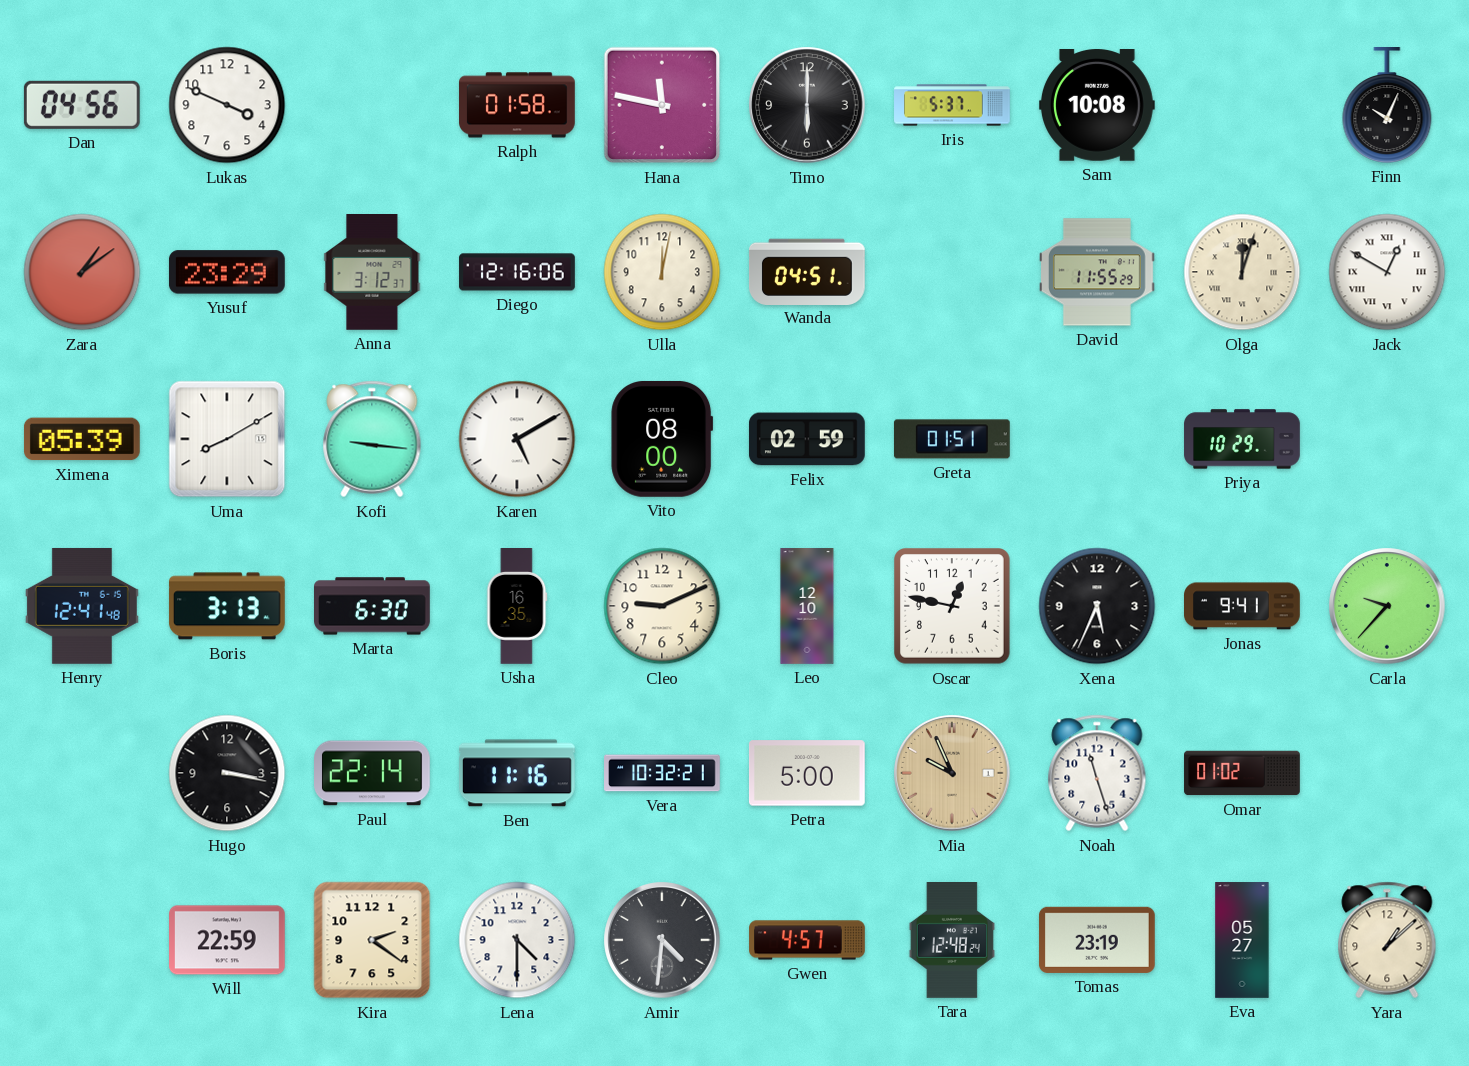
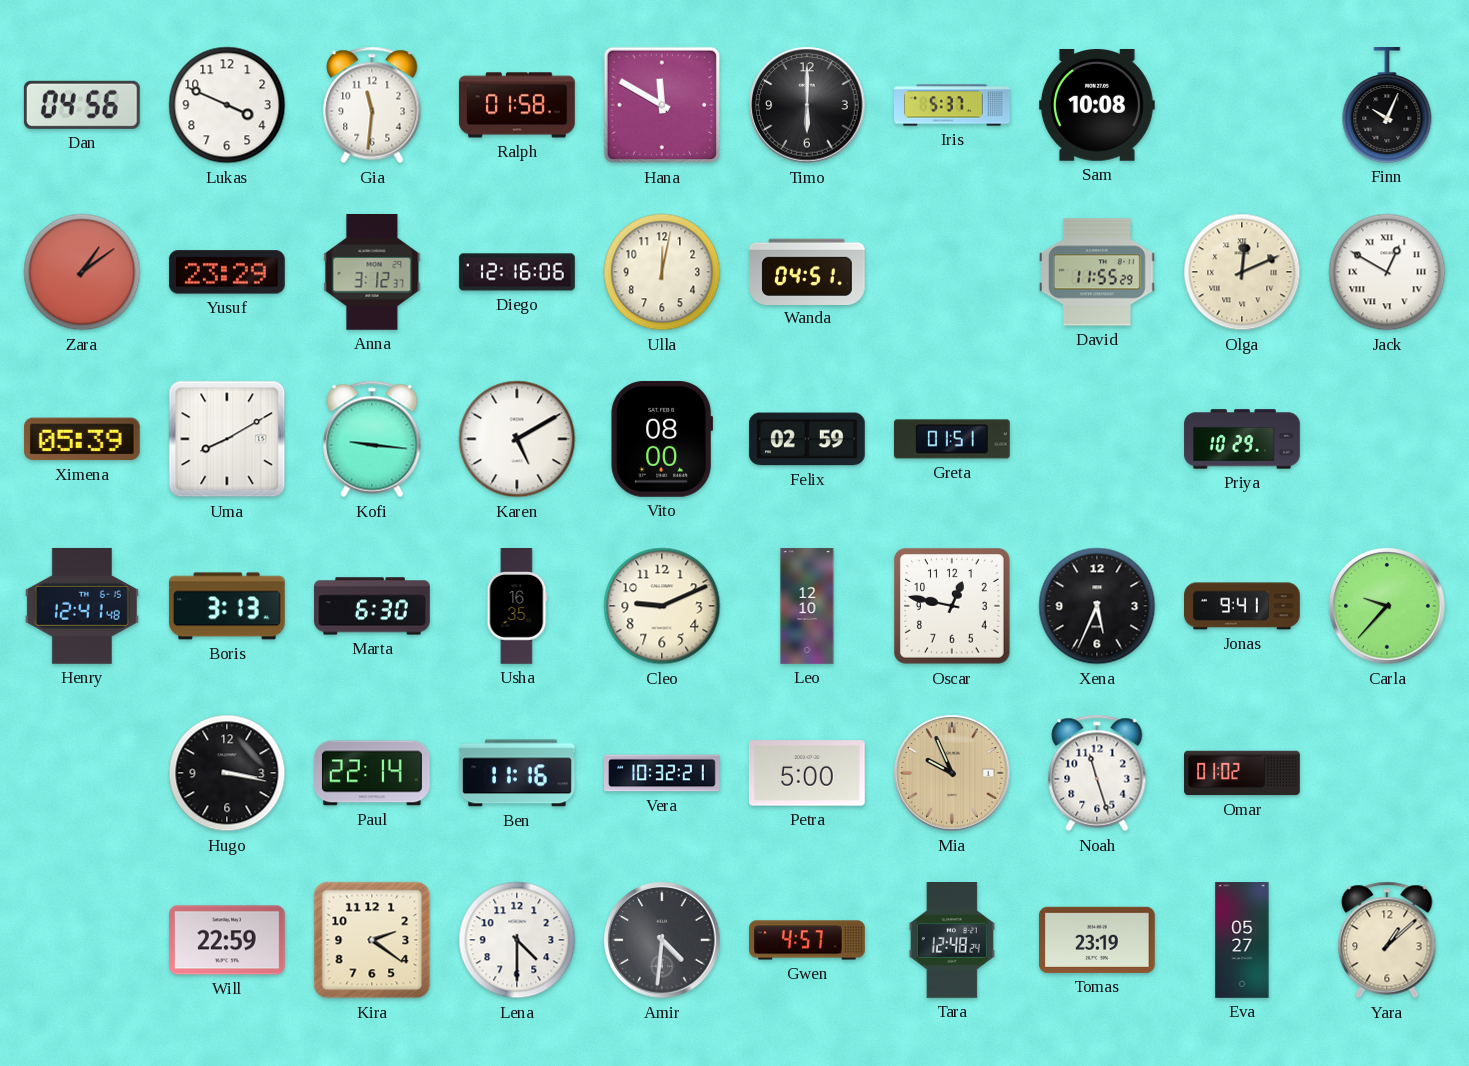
Gia: none -> 11:31 (372, 105)
Hana: 11:47 -> 11:50 (662, 105)
Olga: 12:03 -> 12:11 (1242, 272)
